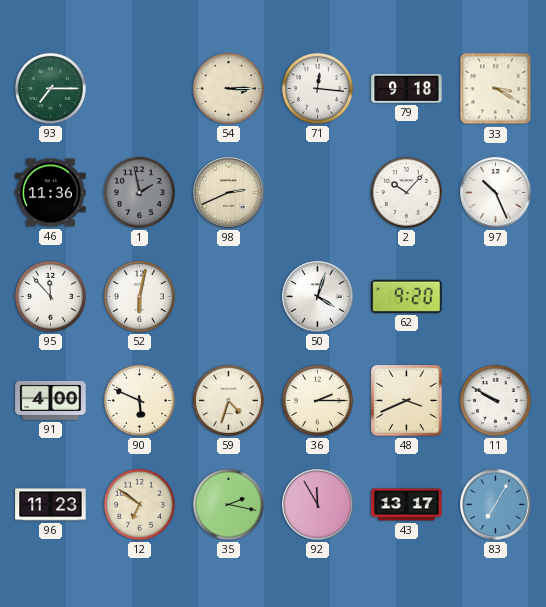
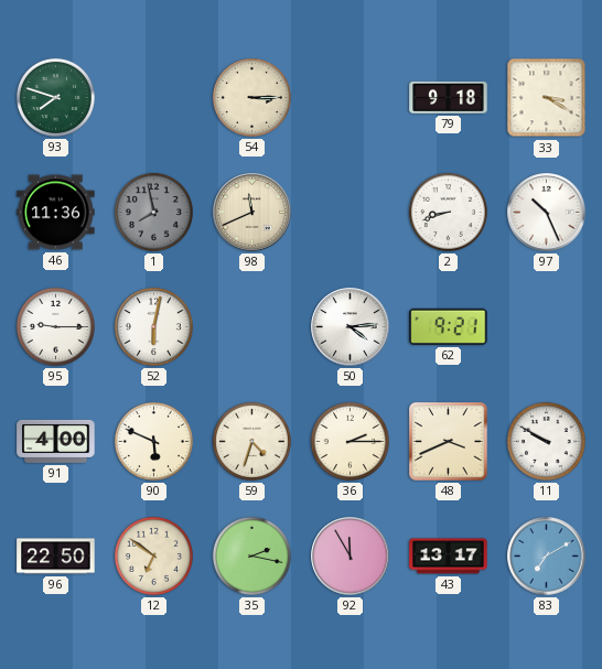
93: 7:15 -> 7:48 (55, 97)
71: 12:16 -> none (317, 88)
1: 1:58 -> 7:58 (153, 212)
98: 2:41 -> 11:41 (252, 213)
2: 10:07 -> 8:42 (448, 212)
95: 11:53 -> 9:15 (55, 326)
50: 4:03 -> 4:14 (351, 327)
62: 9:20 -> 9:21 (449, 326)
96: 11:23 -> 22:50 (56, 557)
83: 7:05 -> 7:10 (547, 557)
